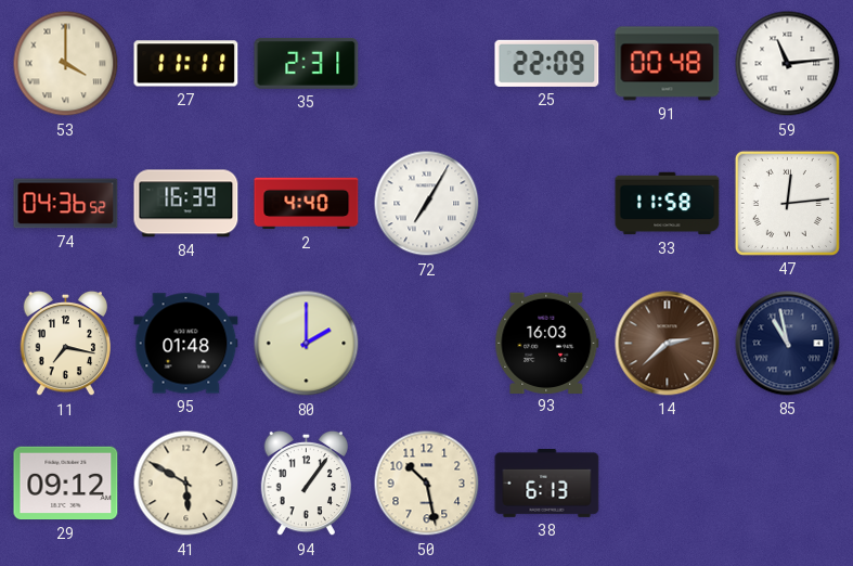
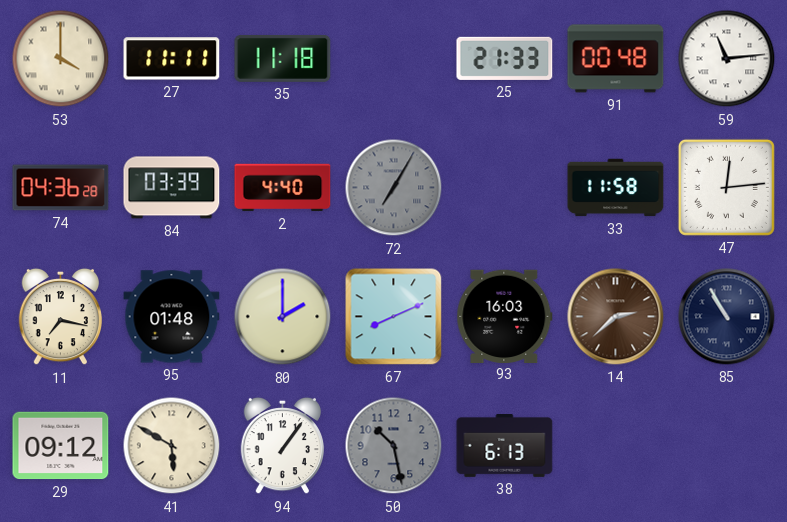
35: 2:31 -> 11:18 (283, 58)
25: 22:09 -> 21:33 (505, 58)
74: 04:36:52 -> 04:36:28 (61, 188)
84: 16:39 -> 03:39 (172, 188)
72 dial: white -> grey (394, 188)
67: none -> 8:11 (394, 317)
85: 10:58 -> 10:55 (727, 317)
50 dial: cream -> grey (394, 446)
